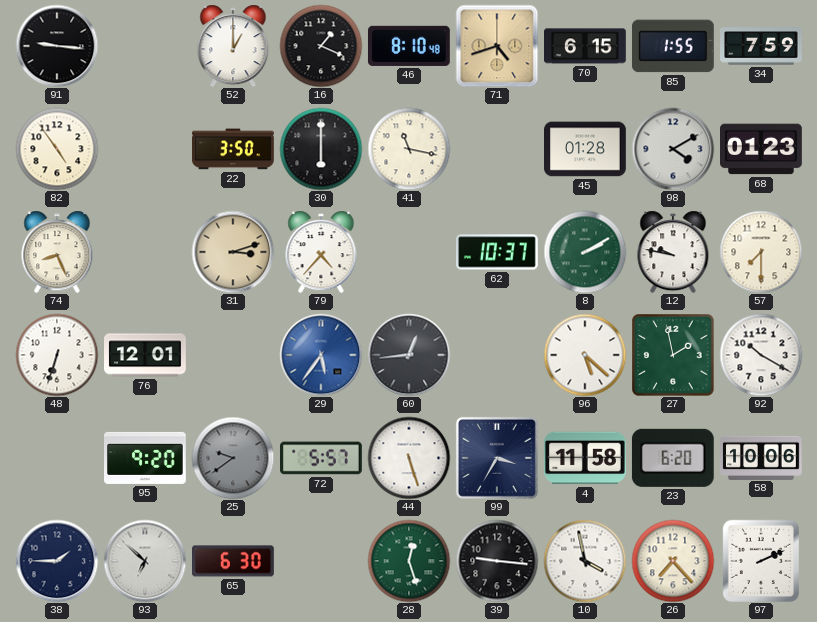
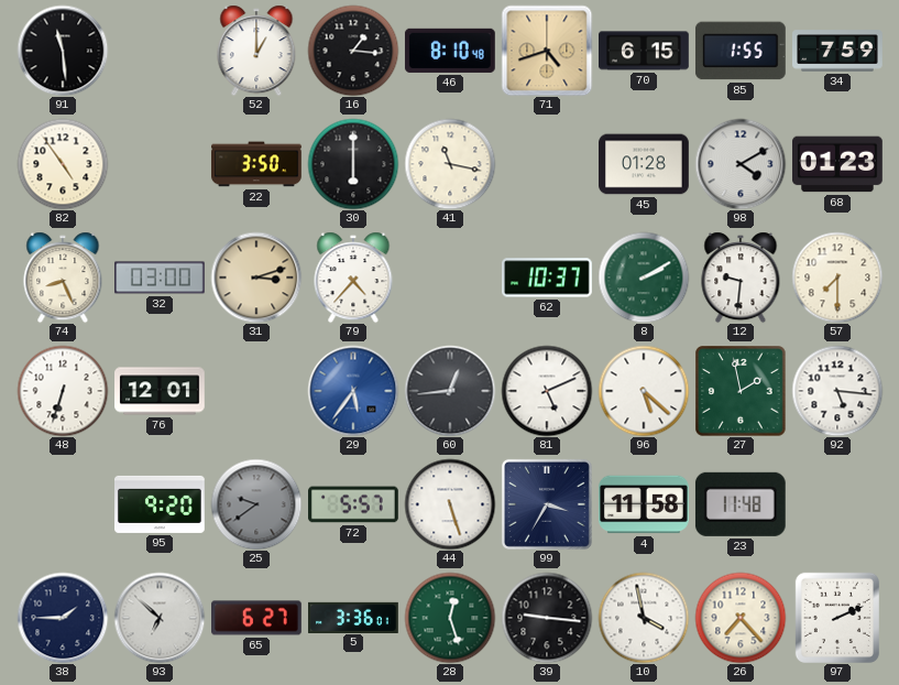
91: 9:16 -> 11:29 (63, 51)
16: 1:19 -> 1:16 (353, 51)
32: none -> 03:00 (161, 278)
12: 9:47 -> 9:31 (741, 278)
81: none -> 5:11 (547, 391)
92: 10:20 -> 5:16 (837, 391)
23: 6:20 -> 11:48 (741, 504)
58: 10:06 -> none (761, 457)
65: 6:30 -> 6:27 (257, 618)
5: none -> 3:36 (354, 617)
